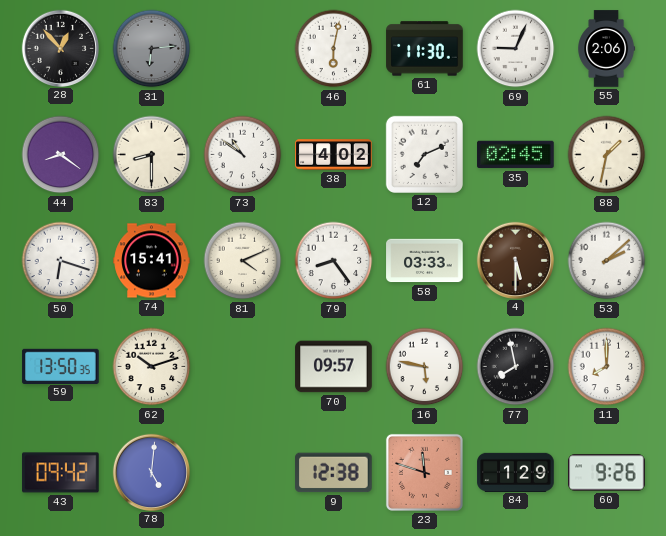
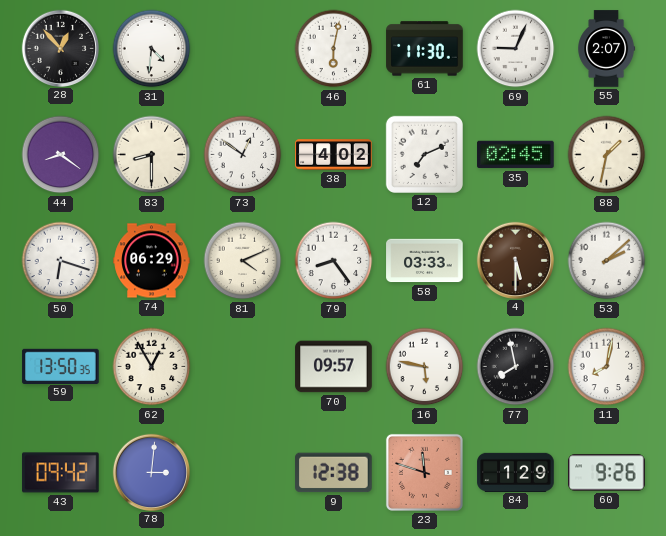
31: 6:14 -> 4:31 (152, 49)
31 dial: grey -> white (152, 49)
55: 2:06 -> 2:07 (607, 49)
73: 10:51 -> 12:51 (243, 155)
74: 15:41 -> 06:29 (152, 261)
62: 10:12 -> 12:55 (152, 367)
11: 8:00 -> 8:02 (607, 367)
78: 5:01 -> 3:01 (151, 472)
